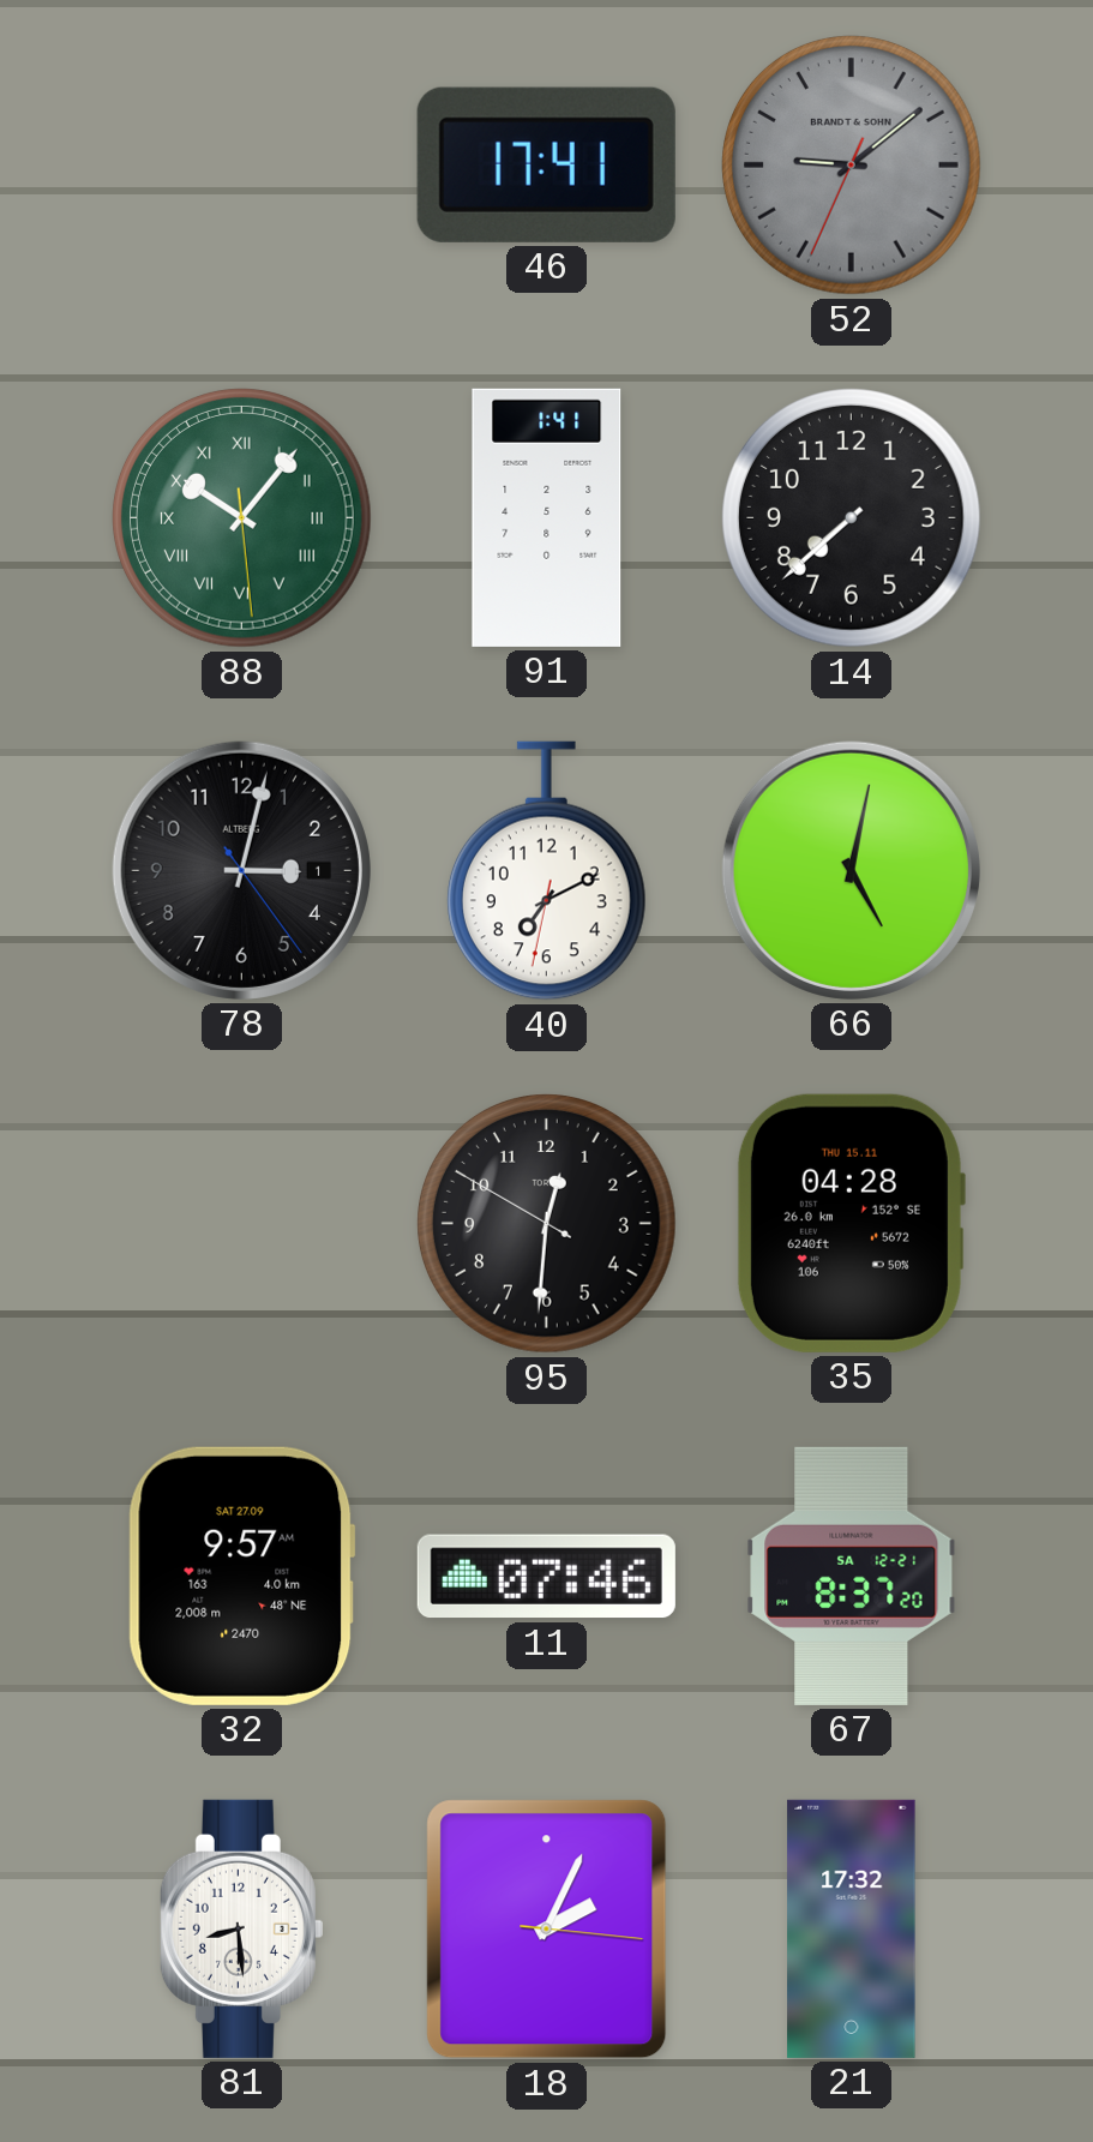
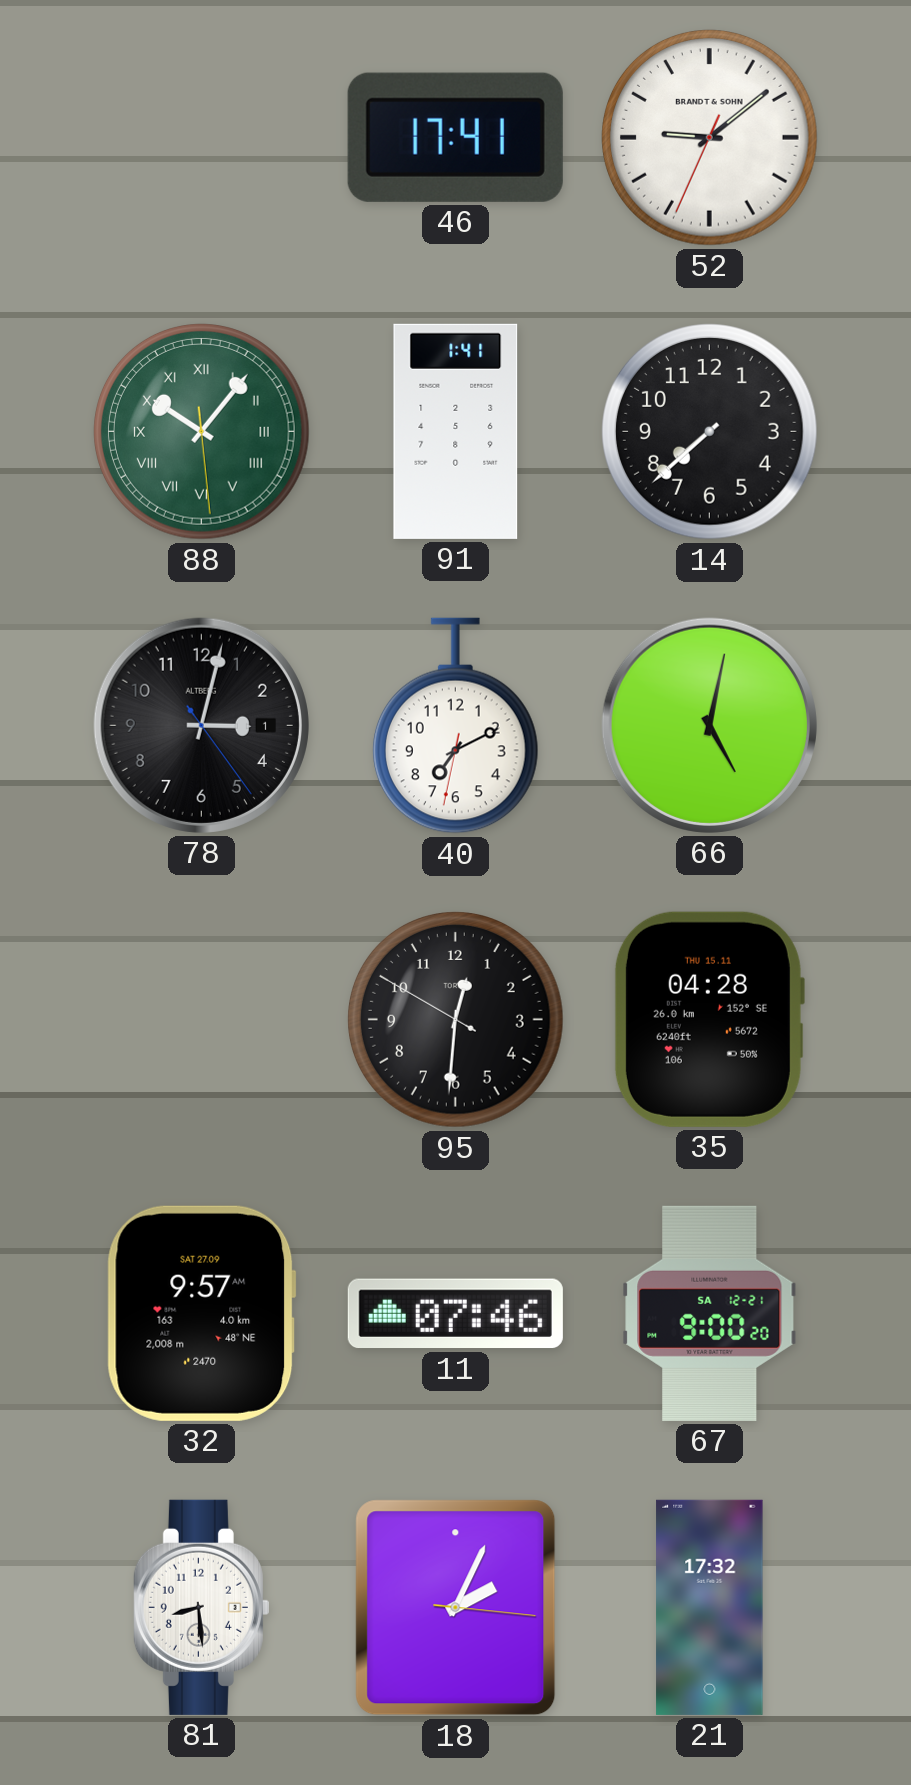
52 dial: grey -> white (710, 138)
67: 8:37 -> 9:00 (710, 1313)
